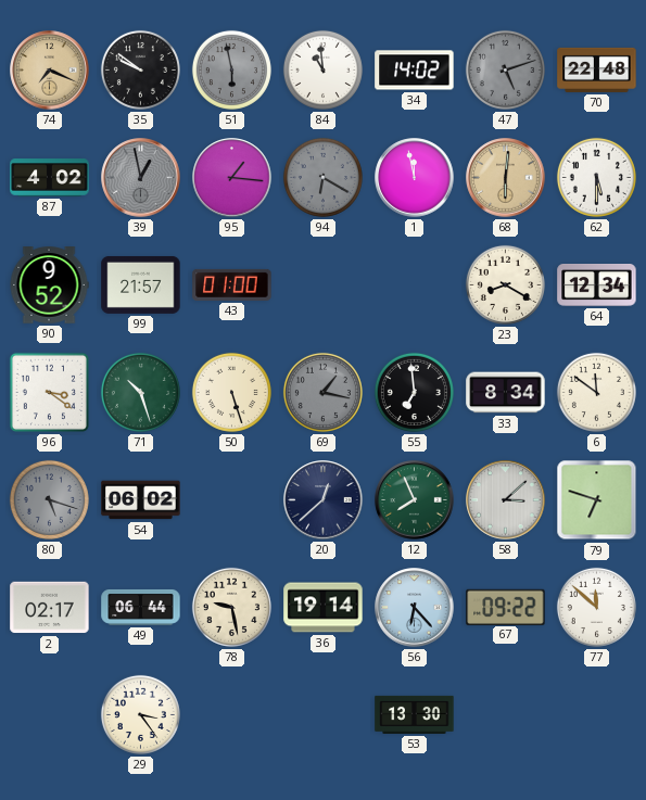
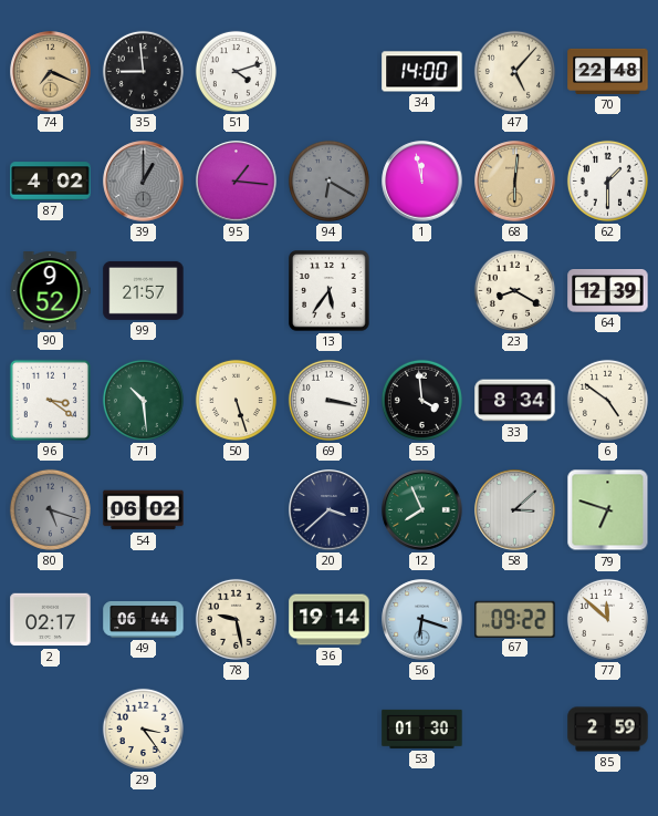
35: 9:51 -> 8:59 (143, 71)
51: 5:58 -> 4:12 (236, 71)
51 dial: grey -> white (236, 71)
84: 10:59 -> none (322, 69)
34: 14:02 -> 14:00 (422, 72)
47: 5:12 -> 5:07 (514, 71)
47 dial: grey -> cream (514, 71)
39: 12:58 -> 1:00 (144, 182)
62: 5:30 -> 1:30 (607, 180)
43: 01:00 -> none (232, 284)
13: none -> 5:36 (330, 291)
64: 12:34 -> 12:39 (608, 291)
71: 10:27 -> 10:29 (143, 400)
69: 1:17 -> 3:17 (328, 400)
69 dial: grey -> white (328, 400)
55: 6:59 -> 3:59 (421, 400)
6: 11:51 -> 4:51 (607, 400)
20: 12:38 -> 3:38 (330, 510)
56: 6:23 -> 6:18 (422, 620)
53: 13:30 -> 01:30 (422, 729)
85: none -> 2:59 (608, 730)
